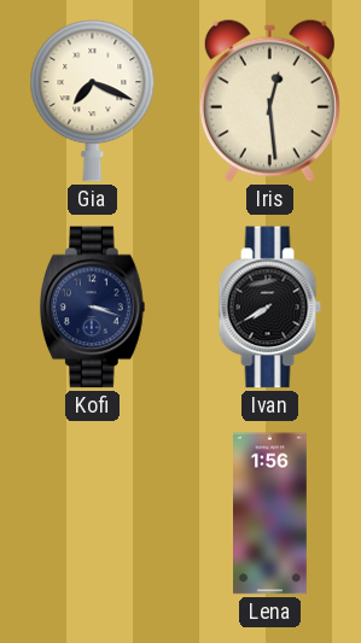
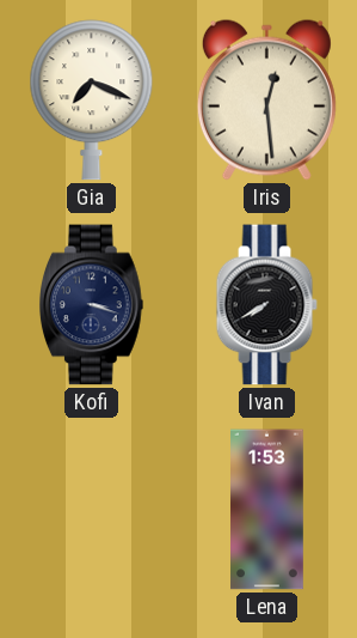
Lena: 1:56 -> 1:53 (267, 510)
